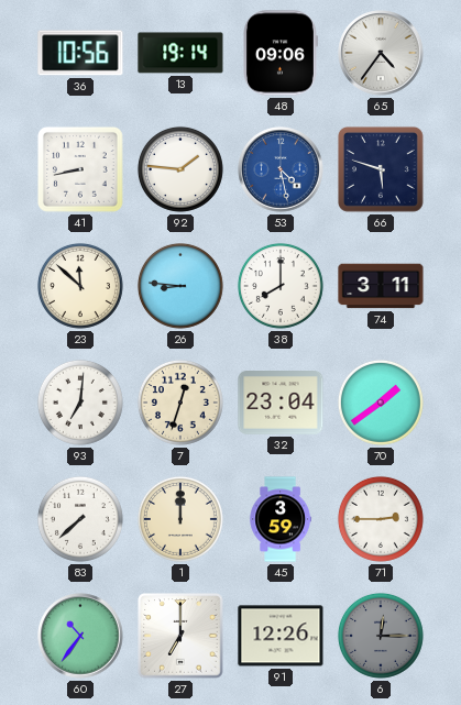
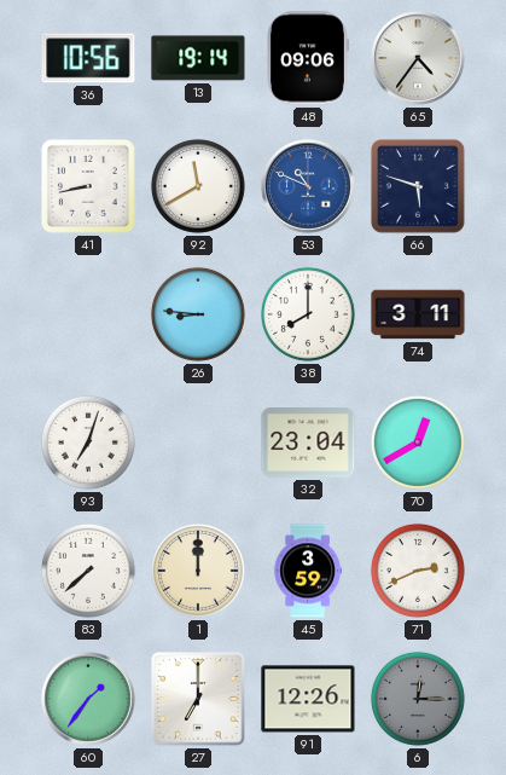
92: 1:46 -> 11:40 (198, 186)
53: 4:28 -> 10:49 (308, 186)
23: 11:52 -> none (80, 286)
93: 7:01 -> 7:03 (88, 443)
7: 12:33 -> none (180, 403)
70: 1:39 -> 12:40 (418, 443)
71: 2:45 -> 2:41 (418, 571)
60: 10:36 -> 1:36 (88, 699)
